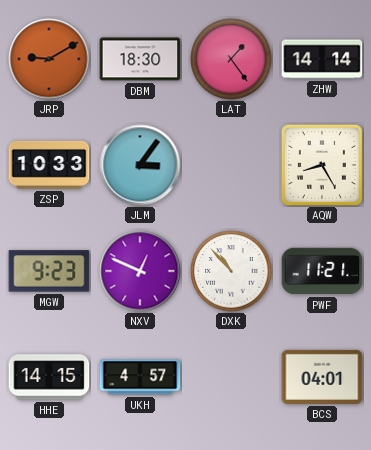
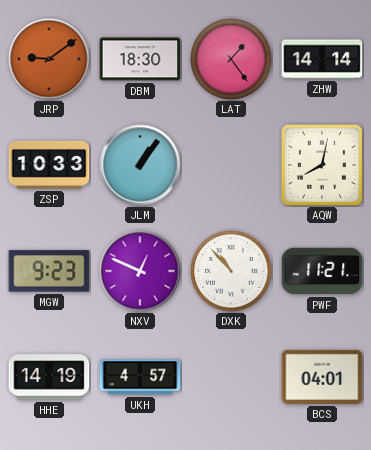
JRP: 9:10 -> 9:09 (49, 59)
JLM: 3:06 -> 1:06 (140, 165)
AQW: 8:25 -> 8:02 (322, 165)
HHE: 14:15 -> 14:19 (49, 377)
